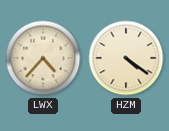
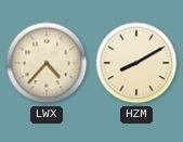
HZM: 4:21 -> 8:10 (136, 63)
